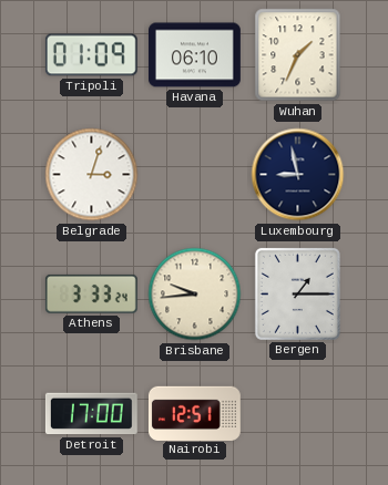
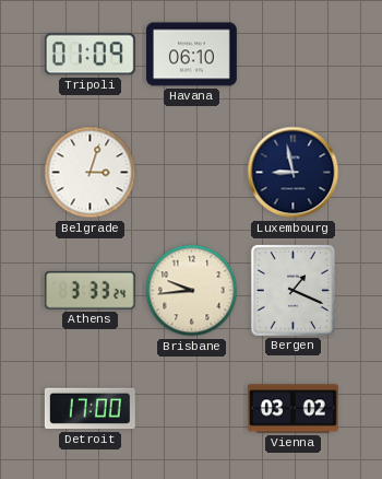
Wuhan: 1:34 -> none (298, 55)
Bergen: 1:15 -> 1:19 (293, 290)
Nairobi: 12:51 -> none (194, 413)
Vienna: none -> 03:02 (293, 409)
